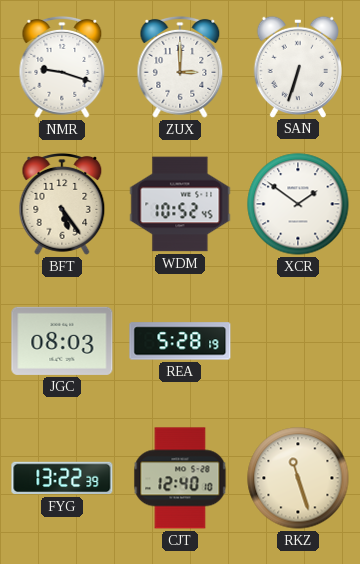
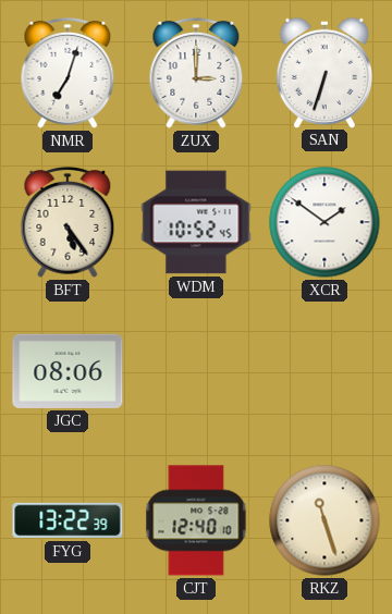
NMR: 9:18 -> 7:03 (68, 73)
JGC: 08:03 -> 08:06 (68, 371)
REA: 5:28 -> none (180, 341)
